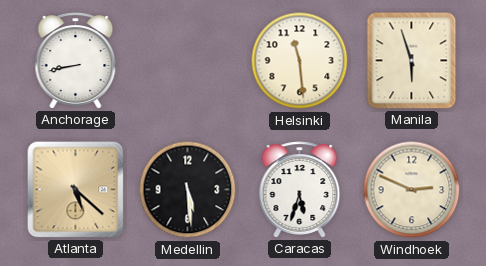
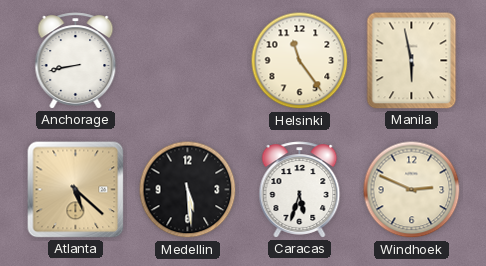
Helsinki: 11:29 -> 11:24 (300, 61)
Manila: 5:57 -> 5:58 (412, 61)
